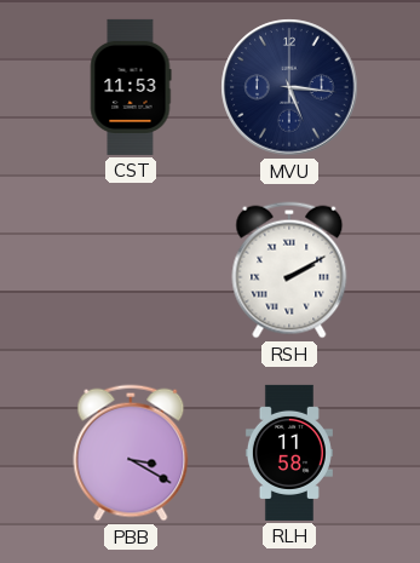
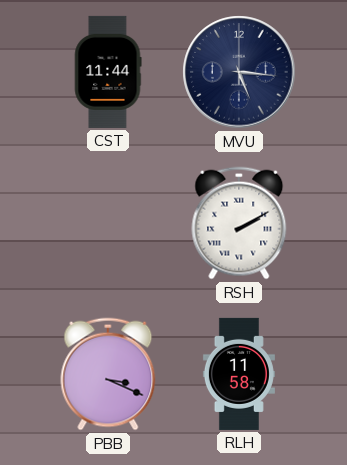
CST: 11:53 -> 11:44 (108, 72)
PBB: 3:20 -> 3:19 (108, 374)
